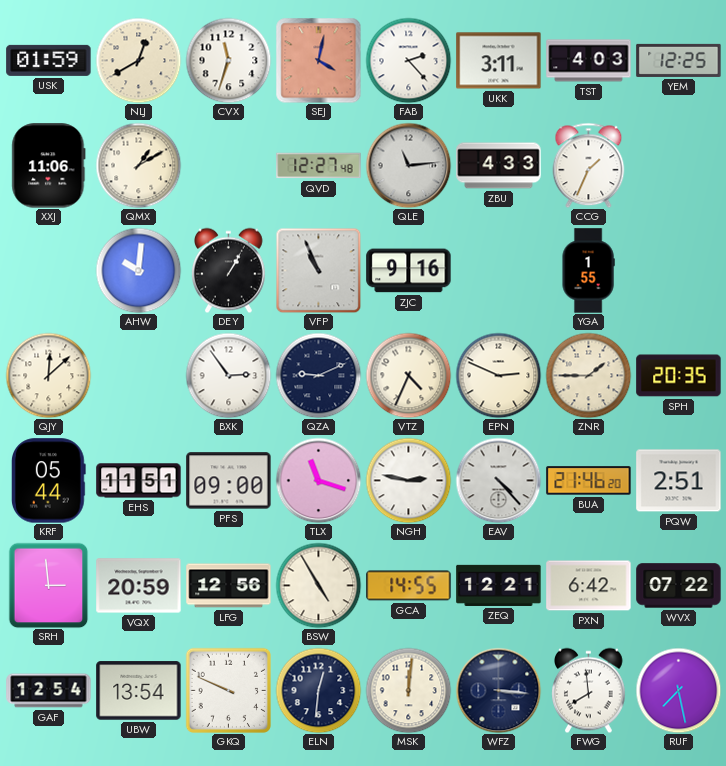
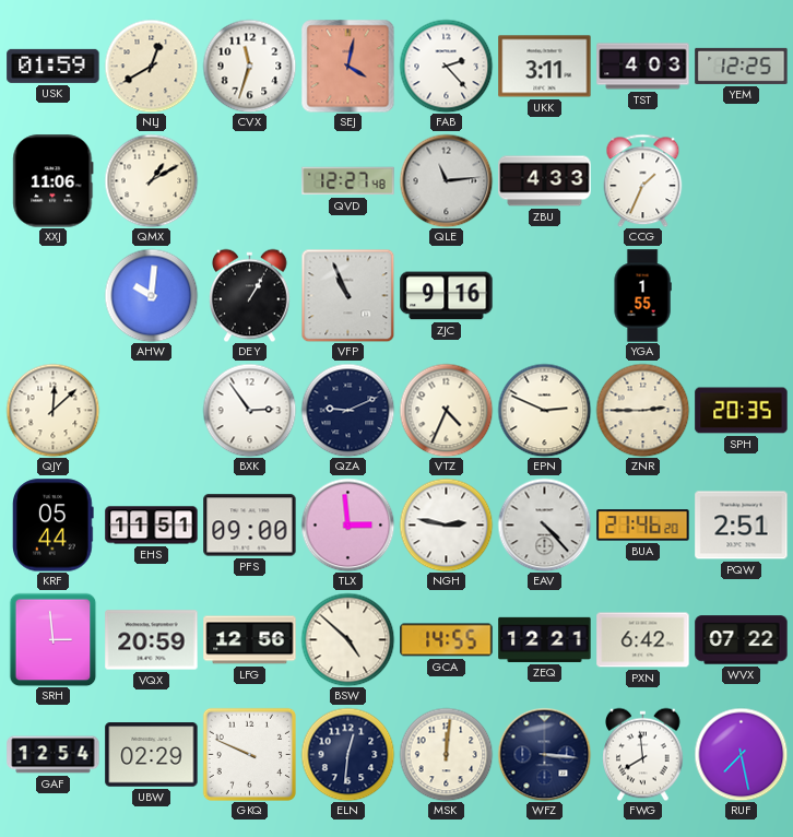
ZNR: 1:45 -> 2:45 (642, 410)
TLX: 11:18 -> 2:59 (347, 524)
BSW: 4:55 -> 4:52 (347, 639)
UBW: 13:54 -> 02:29 (152, 755)
